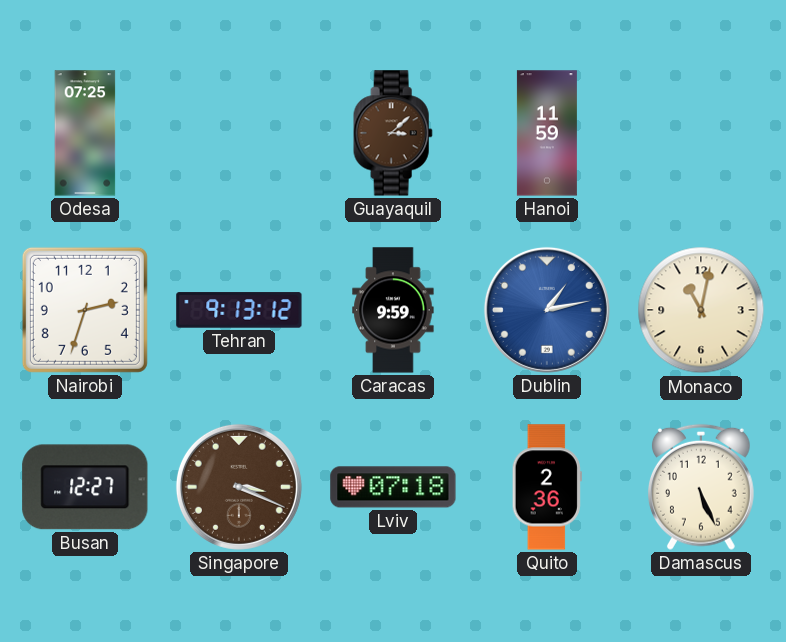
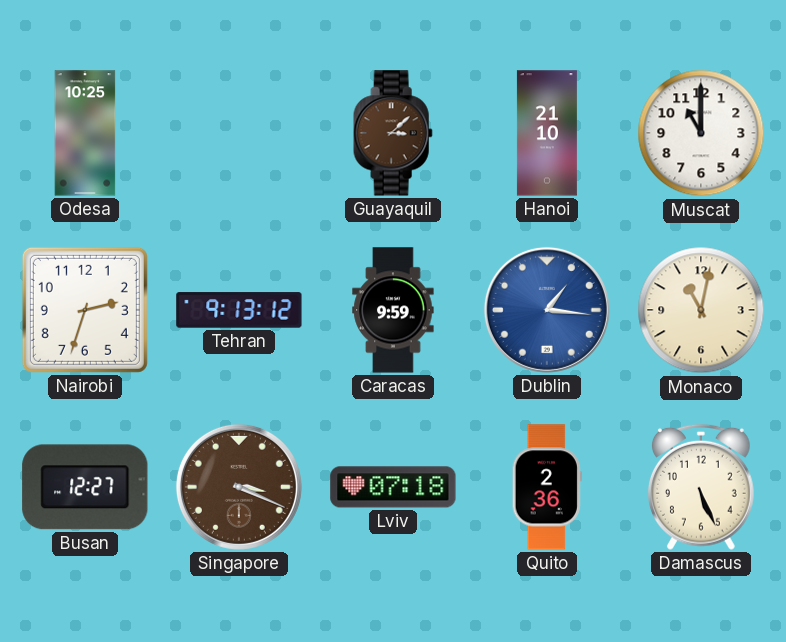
Odesa: 07:25 -> 10:25 (85, 133)
Hanoi: 11:59 -> 21:10 (547, 133)
Muscat: none -> 11:00 (701, 133)
Dublin: 1:13 -> 1:16 (547, 310)
